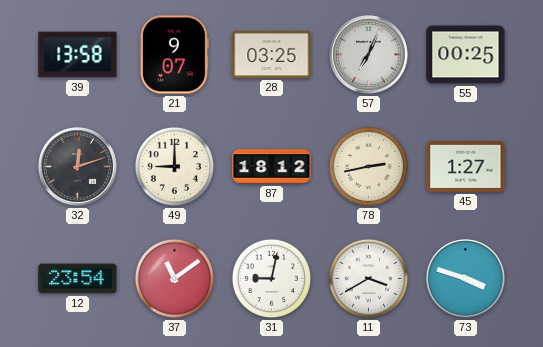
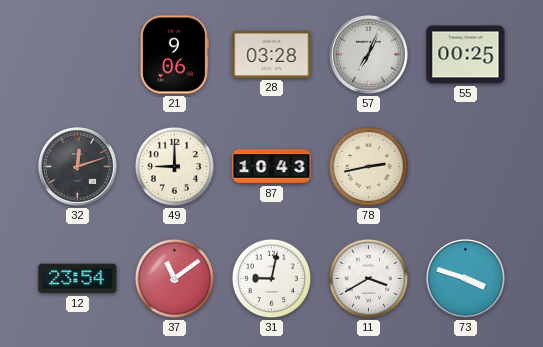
39: 13:58 -> none (78, 55)
21: 9:07 -> 9:06 (174, 55)
28: 03:25 -> 03:28 (272, 54)
87: 18:12 -> 10:43 (272, 167)
45: 1:27 -> none (466, 166)
